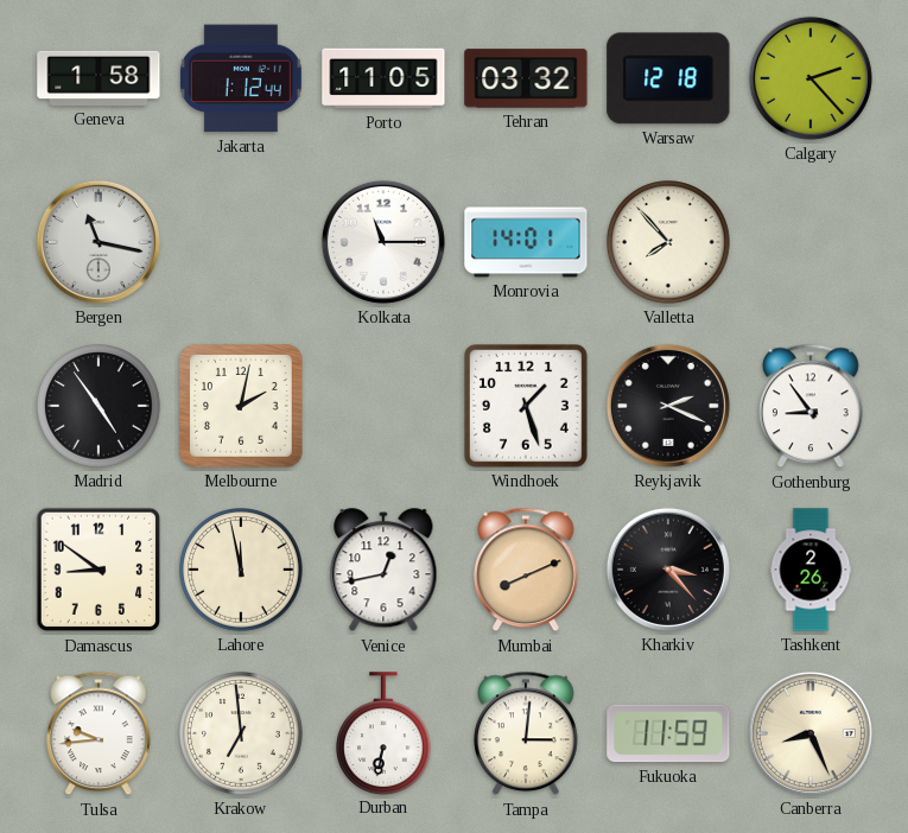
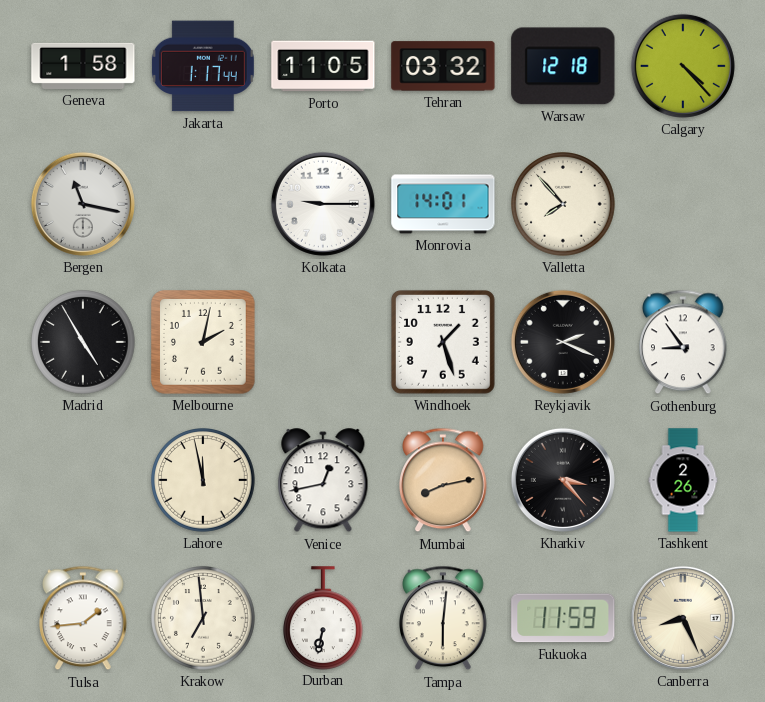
Jakarta: 1:12 -> 1:17 (203, 66)
Calgary: 2:23 -> 4:23 (683, 66)
Kolkata: 11:15 -> 9:15 (323, 204)
Madrid: 4:54 -> 4:55 (83, 342)
Damascus: 8:51 -> none (99, 570)
Mumbai: 8:11 -> 8:13 (444, 480)
Tulsa: 9:44 -> 1:44 (84, 618)
Tampa: 3:01 -> 6:01 (444, 618)
